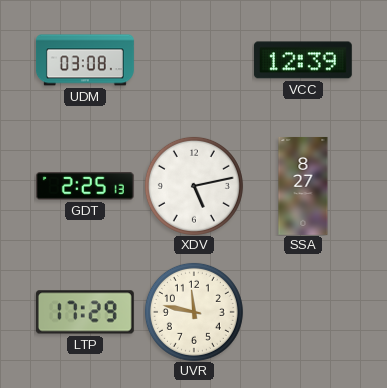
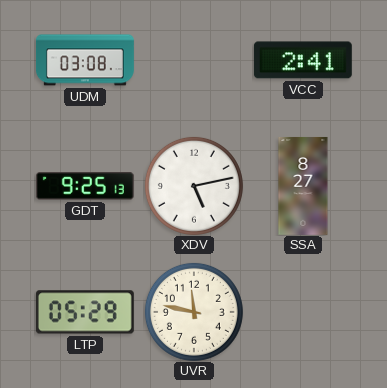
VCC: 12:39 -> 2:41 (303, 60)
GDT: 2:25 -> 9:25 (85, 186)
LTP: 17:29 -> 05:29 (85, 312)
